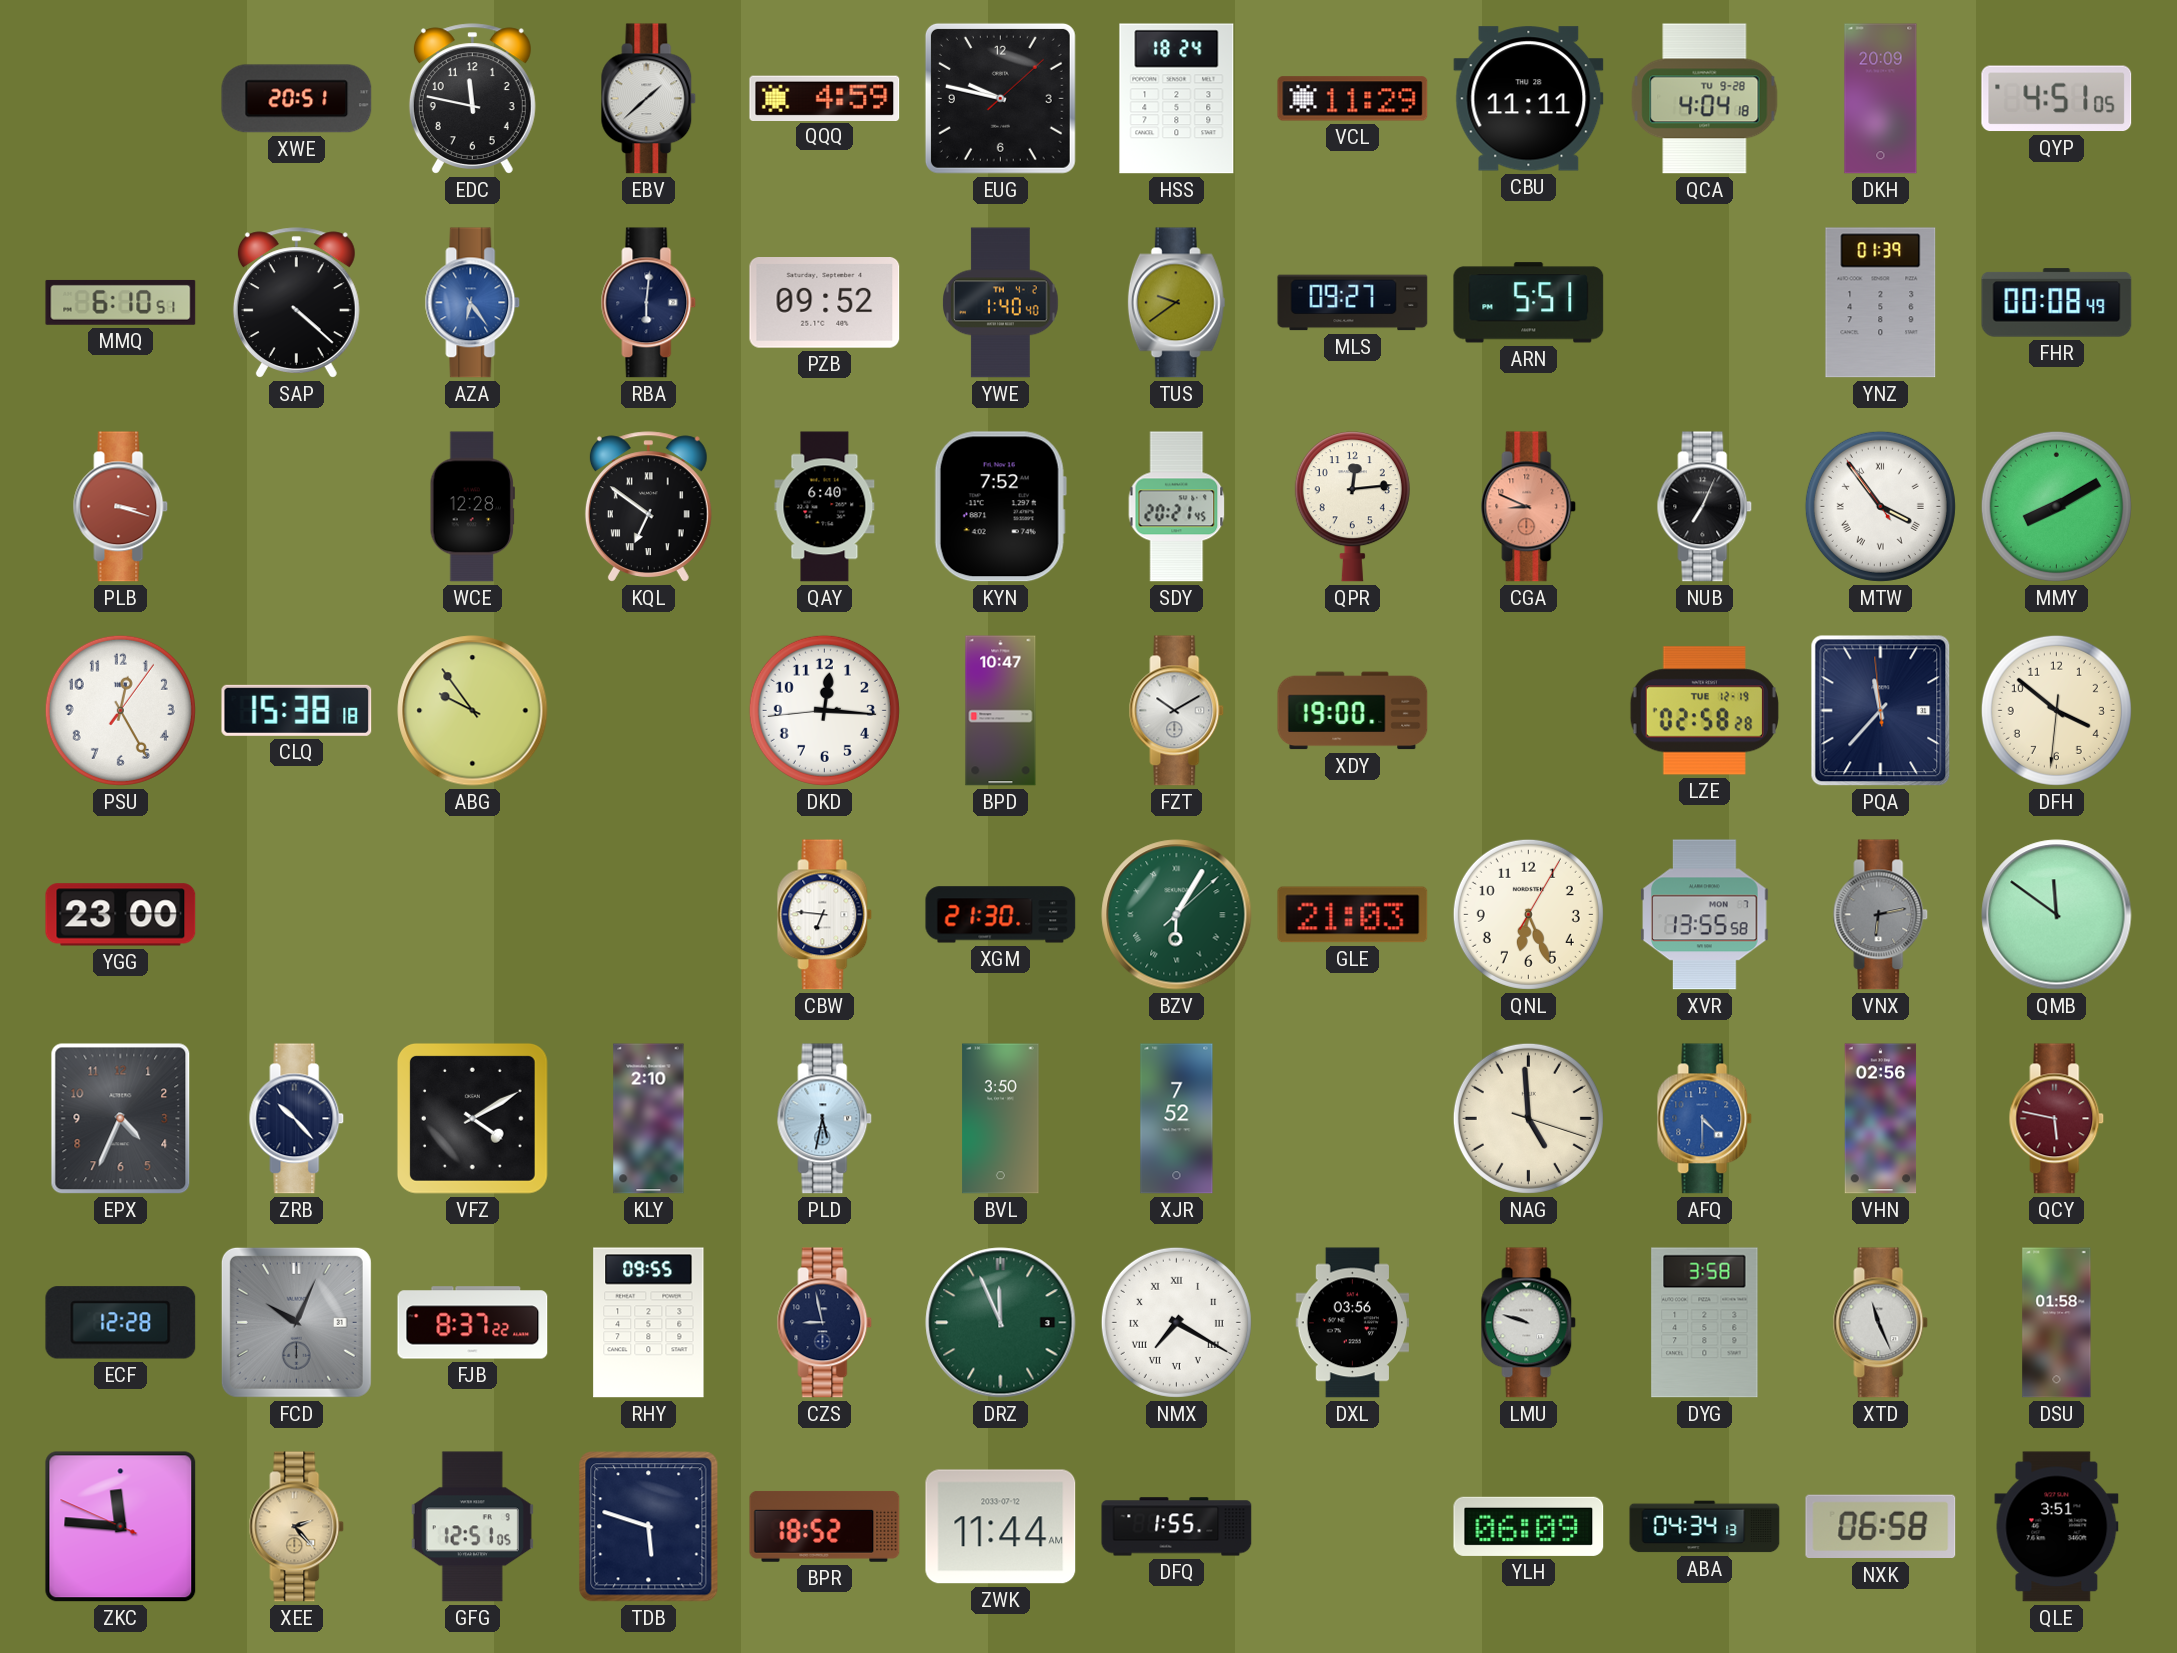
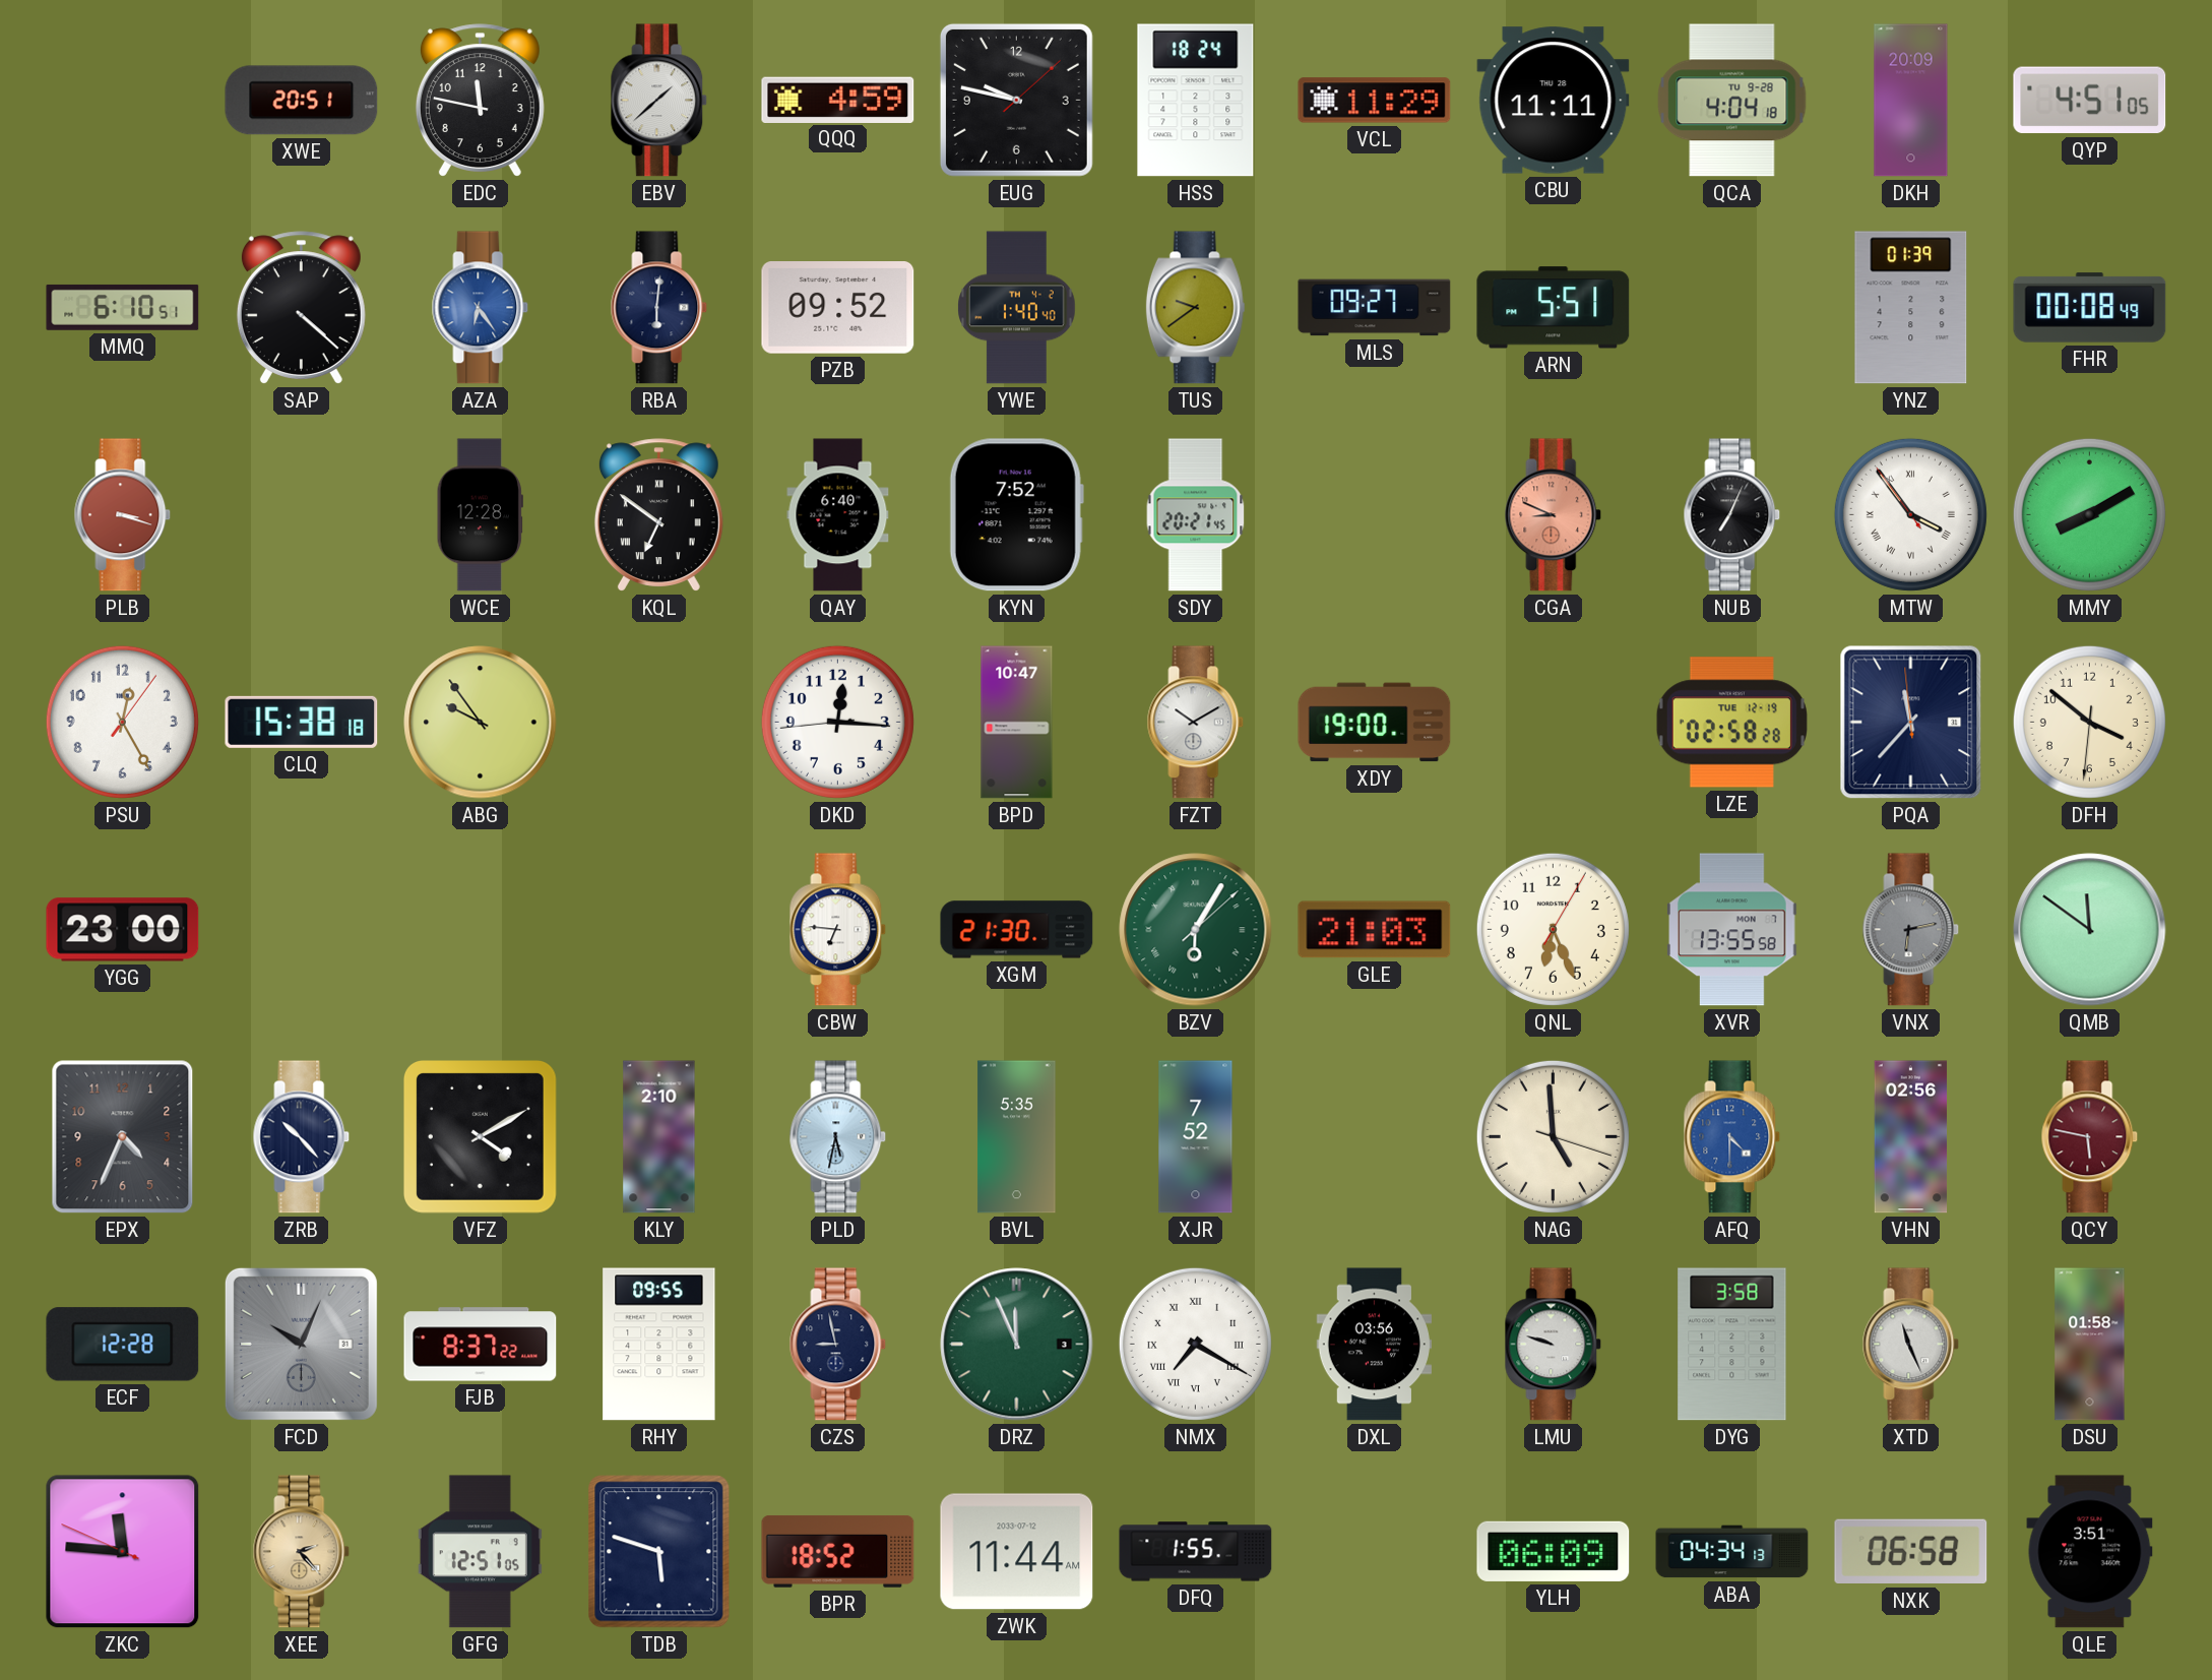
QPR: 12:14 -> none (1352, 507)
BVL: 3:50 -> 5:35 (1017, 1137)
